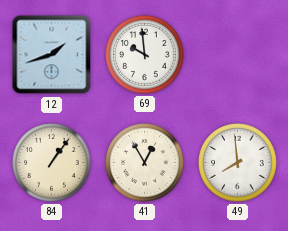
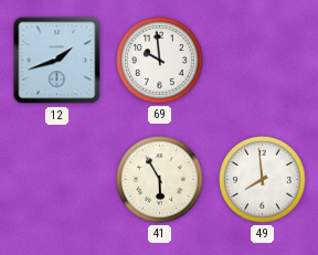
84: 1:06 -> none (52, 163)
41: 12:55 -> 5:55 (160, 180)
